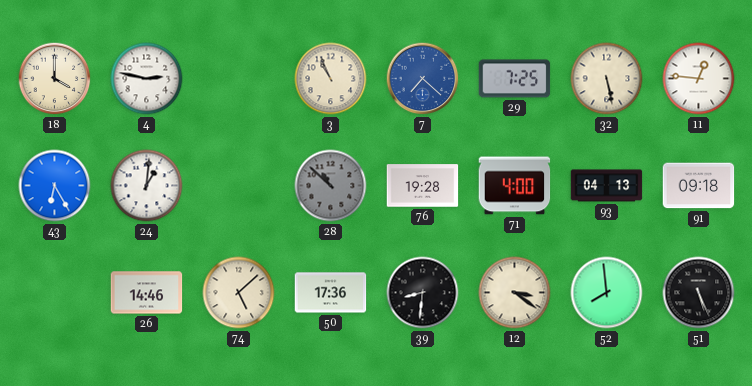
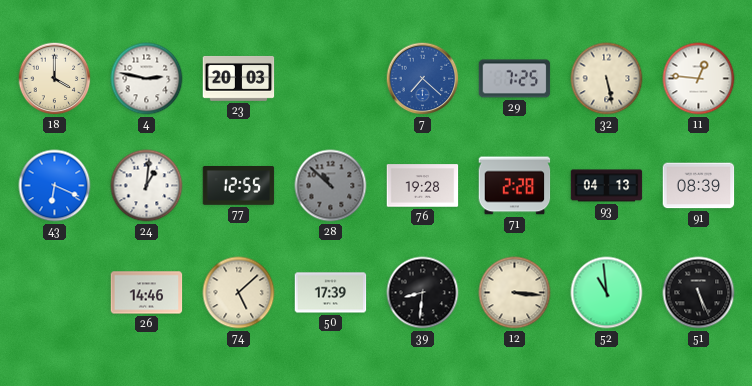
23: none -> 20:03 (239, 78)
3: 10:56 -> none (331, 79)
43: 6:25 -> 6:19 (55, 186)
77: none -> 12:55 (239, 186)
71: 4:00 -> 2:28 (515, 186)
91: 09:18 -> 08:39 (699, 186)
50: 17:36 -> 17:39 (331, 293)
12: 3:21 -> 3:16 (515, 293)
52: 7:59 -> 10:59 (607, 293)
